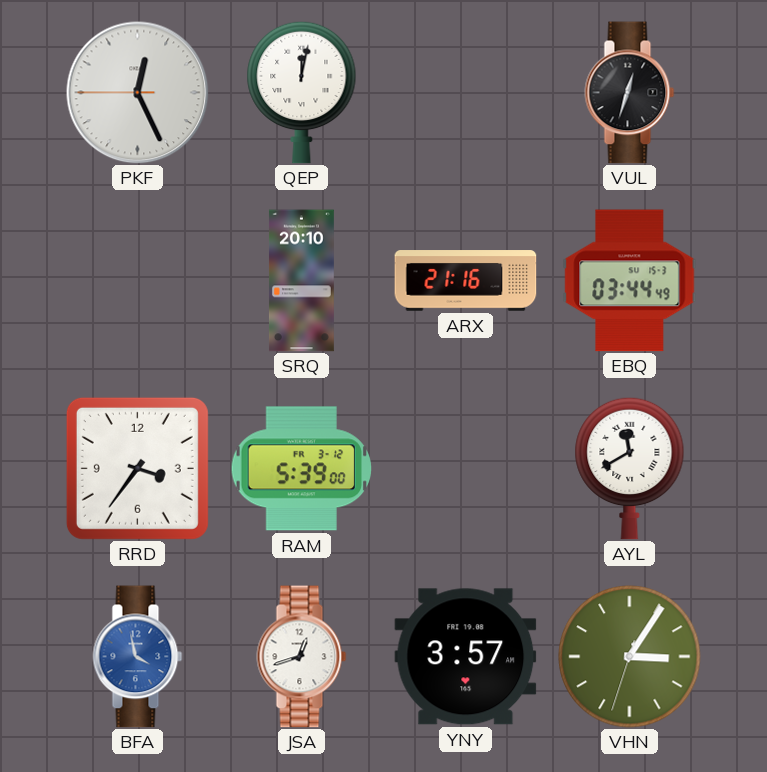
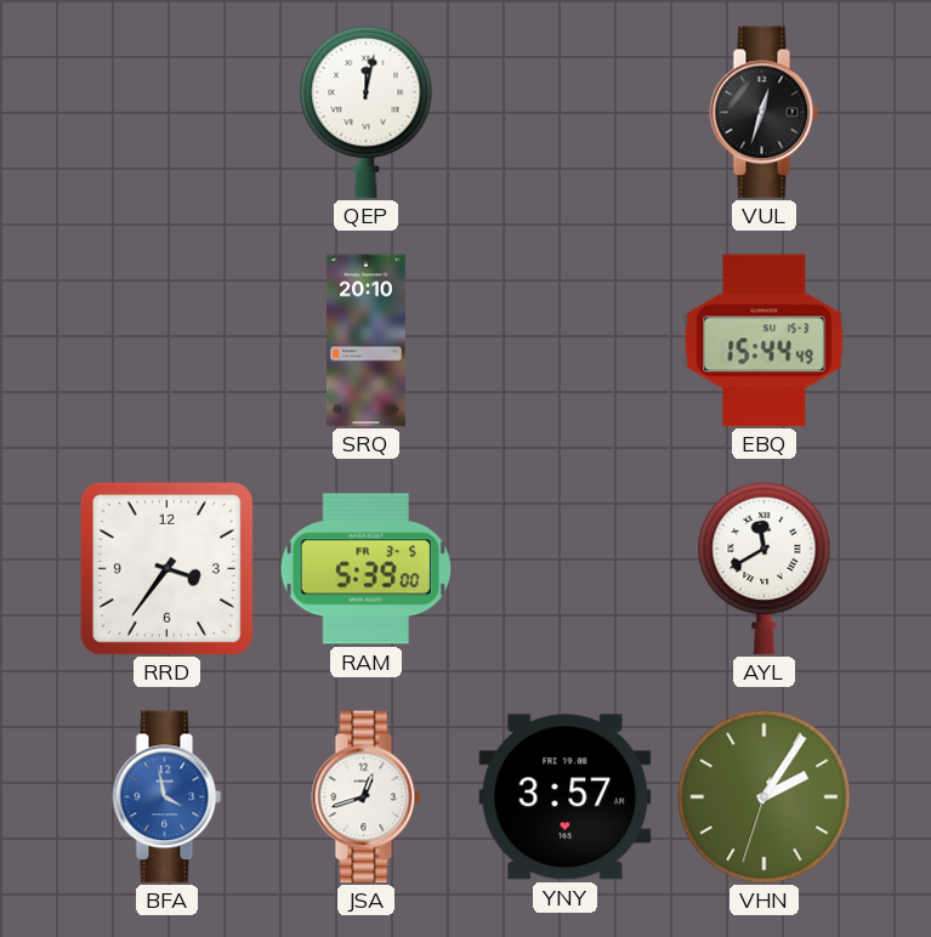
PKF: 12:25 -> none (138, 93)
ARX: 21:16 -> none (466, 281)
EBQ: 03:44 -> 15:44 (765, 341)
RAM date: FR 3-12 -> FR 3-5 (365, 569)
VHN: 3:05 -> 2:05 (765, 797)
